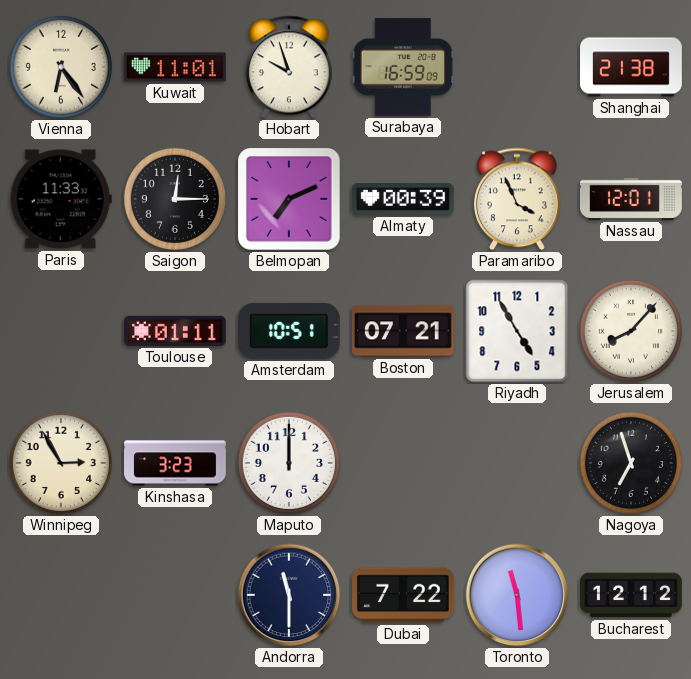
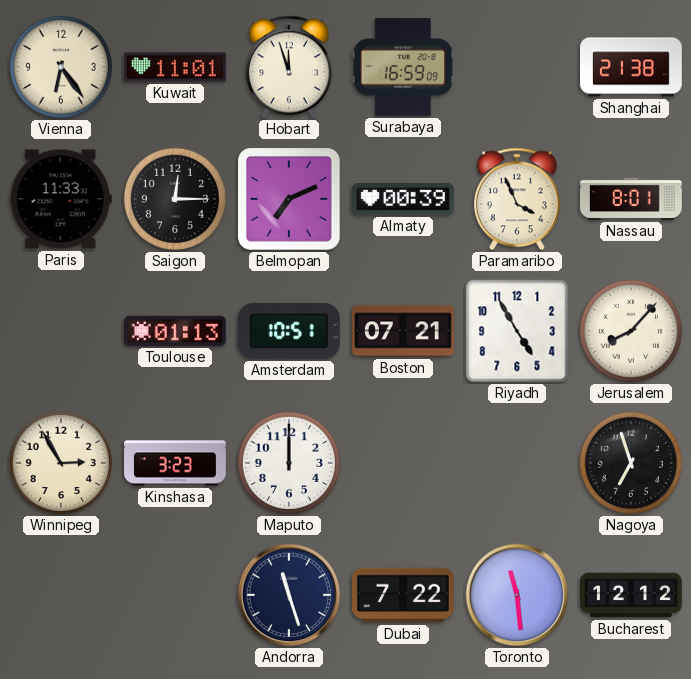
Hobart: 9:57 -> 11:57 (290, 67)
Nassau: 12:01 -> 8:01 (632, 199)
Toulouse: 01:11 -> 01:13 (175, 331)
Andorra: 11:30 -> 11:27 (289, 595)
